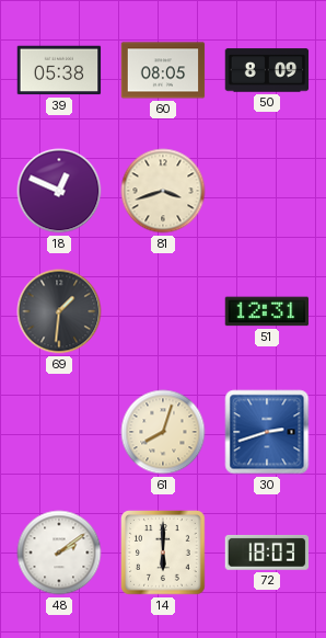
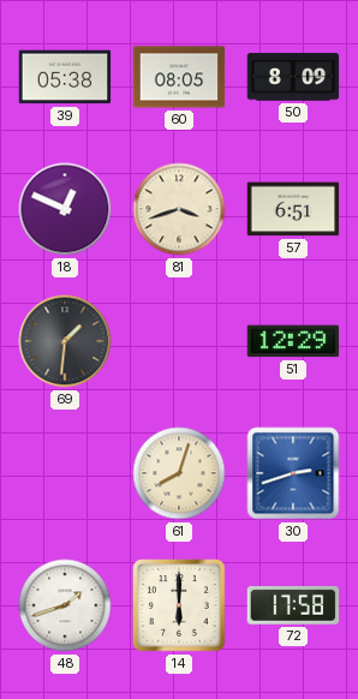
57: none -> 6:51 (293, 209)
51: 12:31 -> 12:29 (293, 341)
48: 2:09 -> 1:42 (65, 605)
72: 18:03 -> 17:58 (293, 605)
